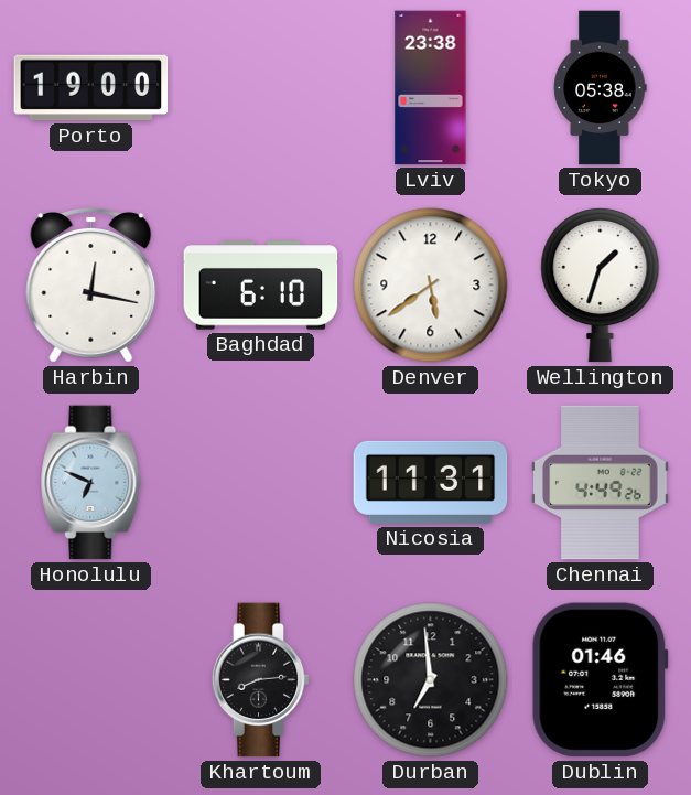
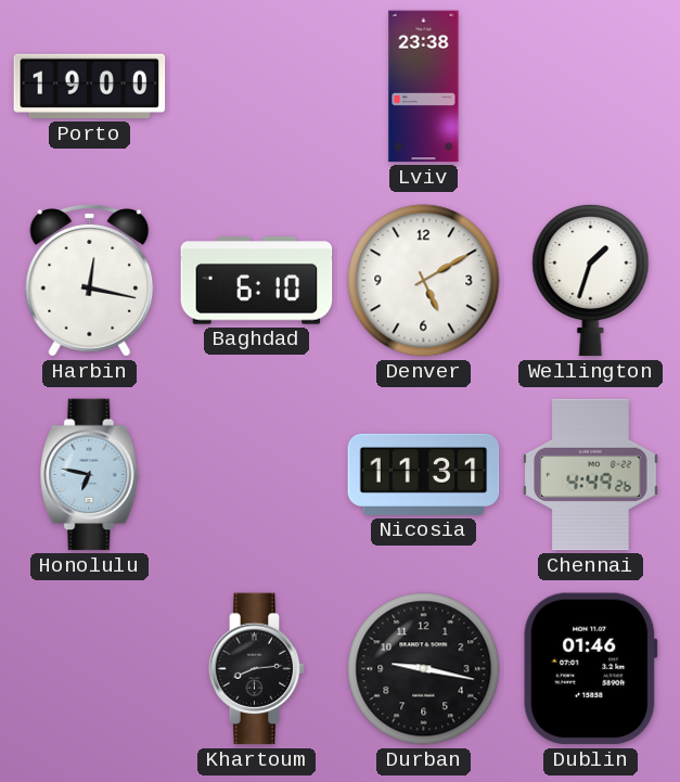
Tokyo: 05:38 -> none (600, 88)
Denver: 5:39 -> 5:10 (424, 281)
Honolulu: 6:49 -> 6:47 (90, 475)
Durban: 6:59 -> 9:17 (424, 669)
